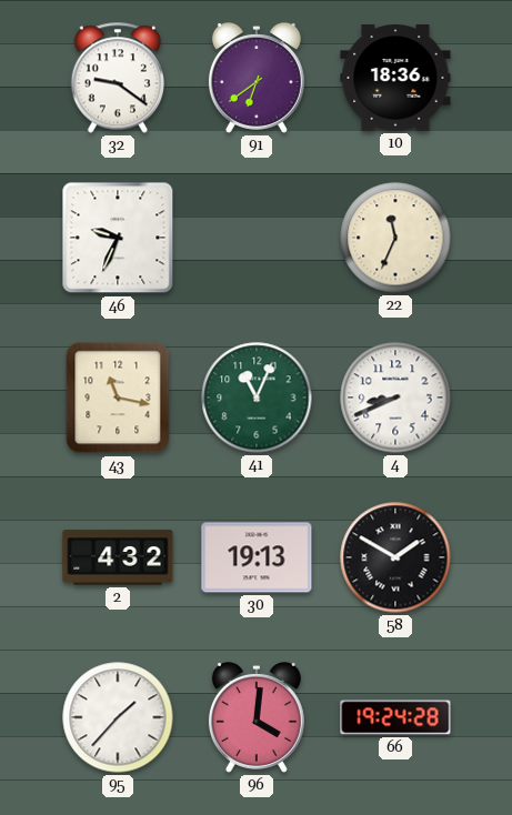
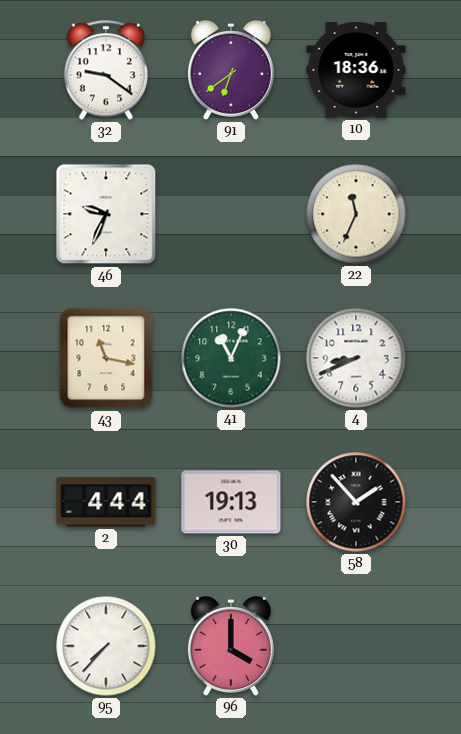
2: 4:32 -> 4:44 (106, 502)
58: 1:50 -> 1:53 (356, 502)
95: 1:37 -> 7:37 (106, 646)
96: 4:01 -> 4:00 (231, 646)
66: 19:24 -> none (395, 717)
